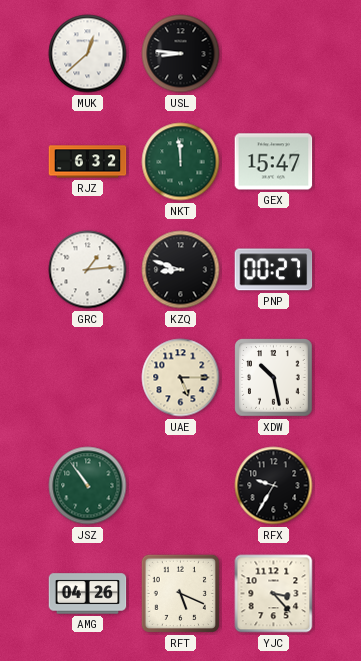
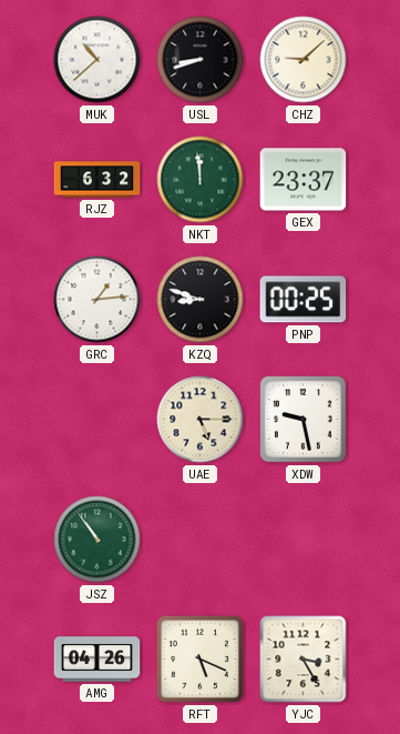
MUK: 12:38 -> 10:38 (98, 60)
USL: 8:46 -> 8:42 (201, 60)
CHZ: none -> 9:08 (304, 60)
GEX: 15:47 -> 23:37 (304, 180)
PNP: 00:27 -> 00:25 (304, 300)
XDW: 10:28 -> 9:28 (304, 420)
RFX: 9:35 -> none (274, 486)
YJC: 3:23 -> 3:25 (304, 660)
